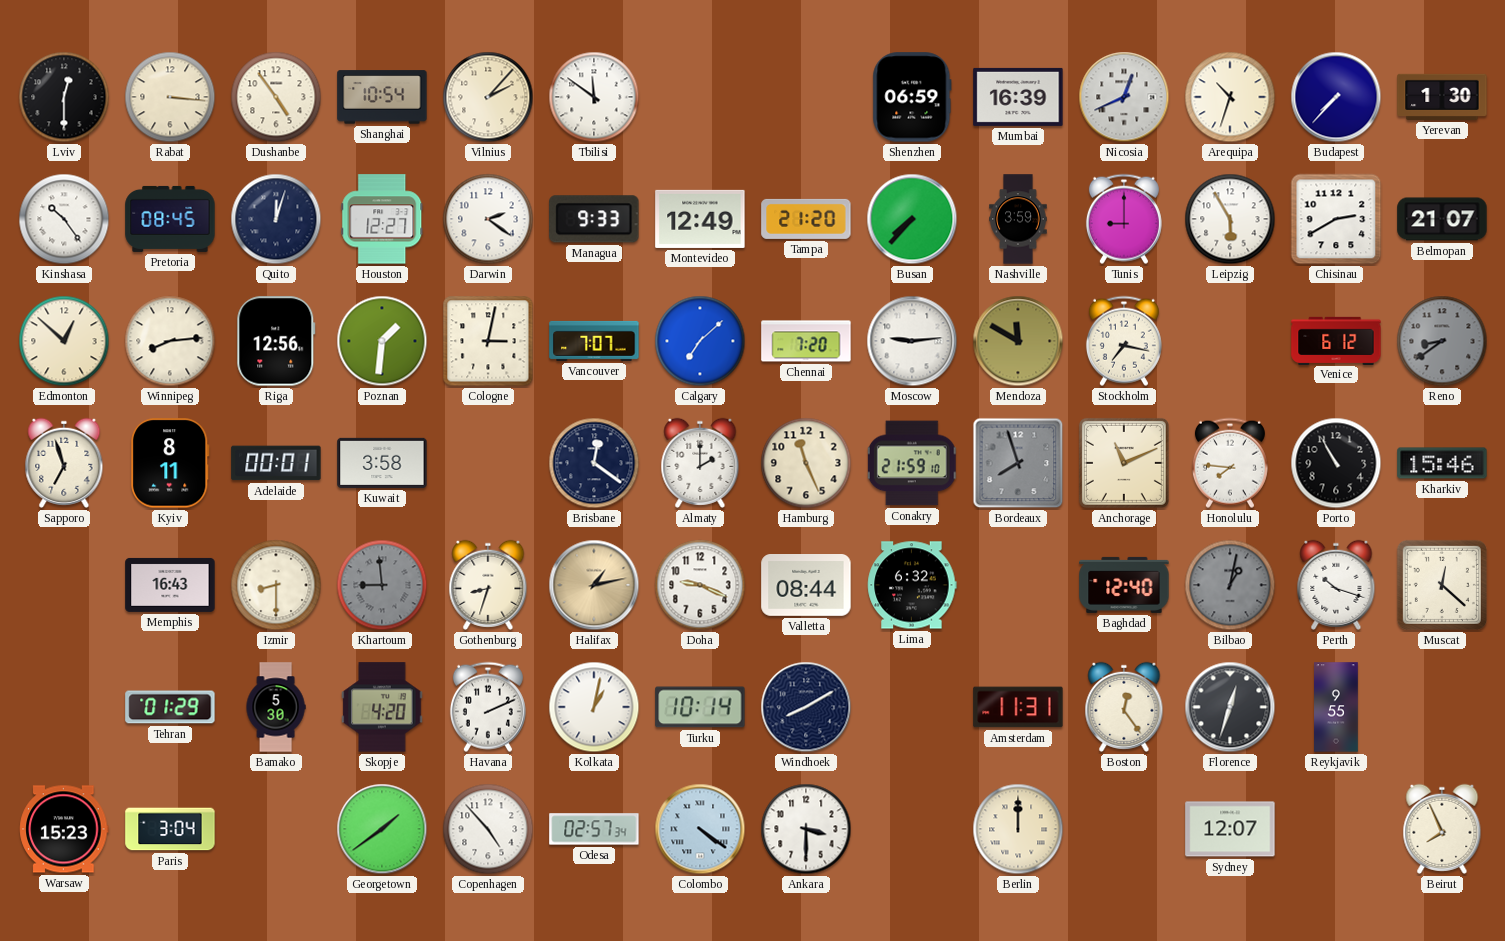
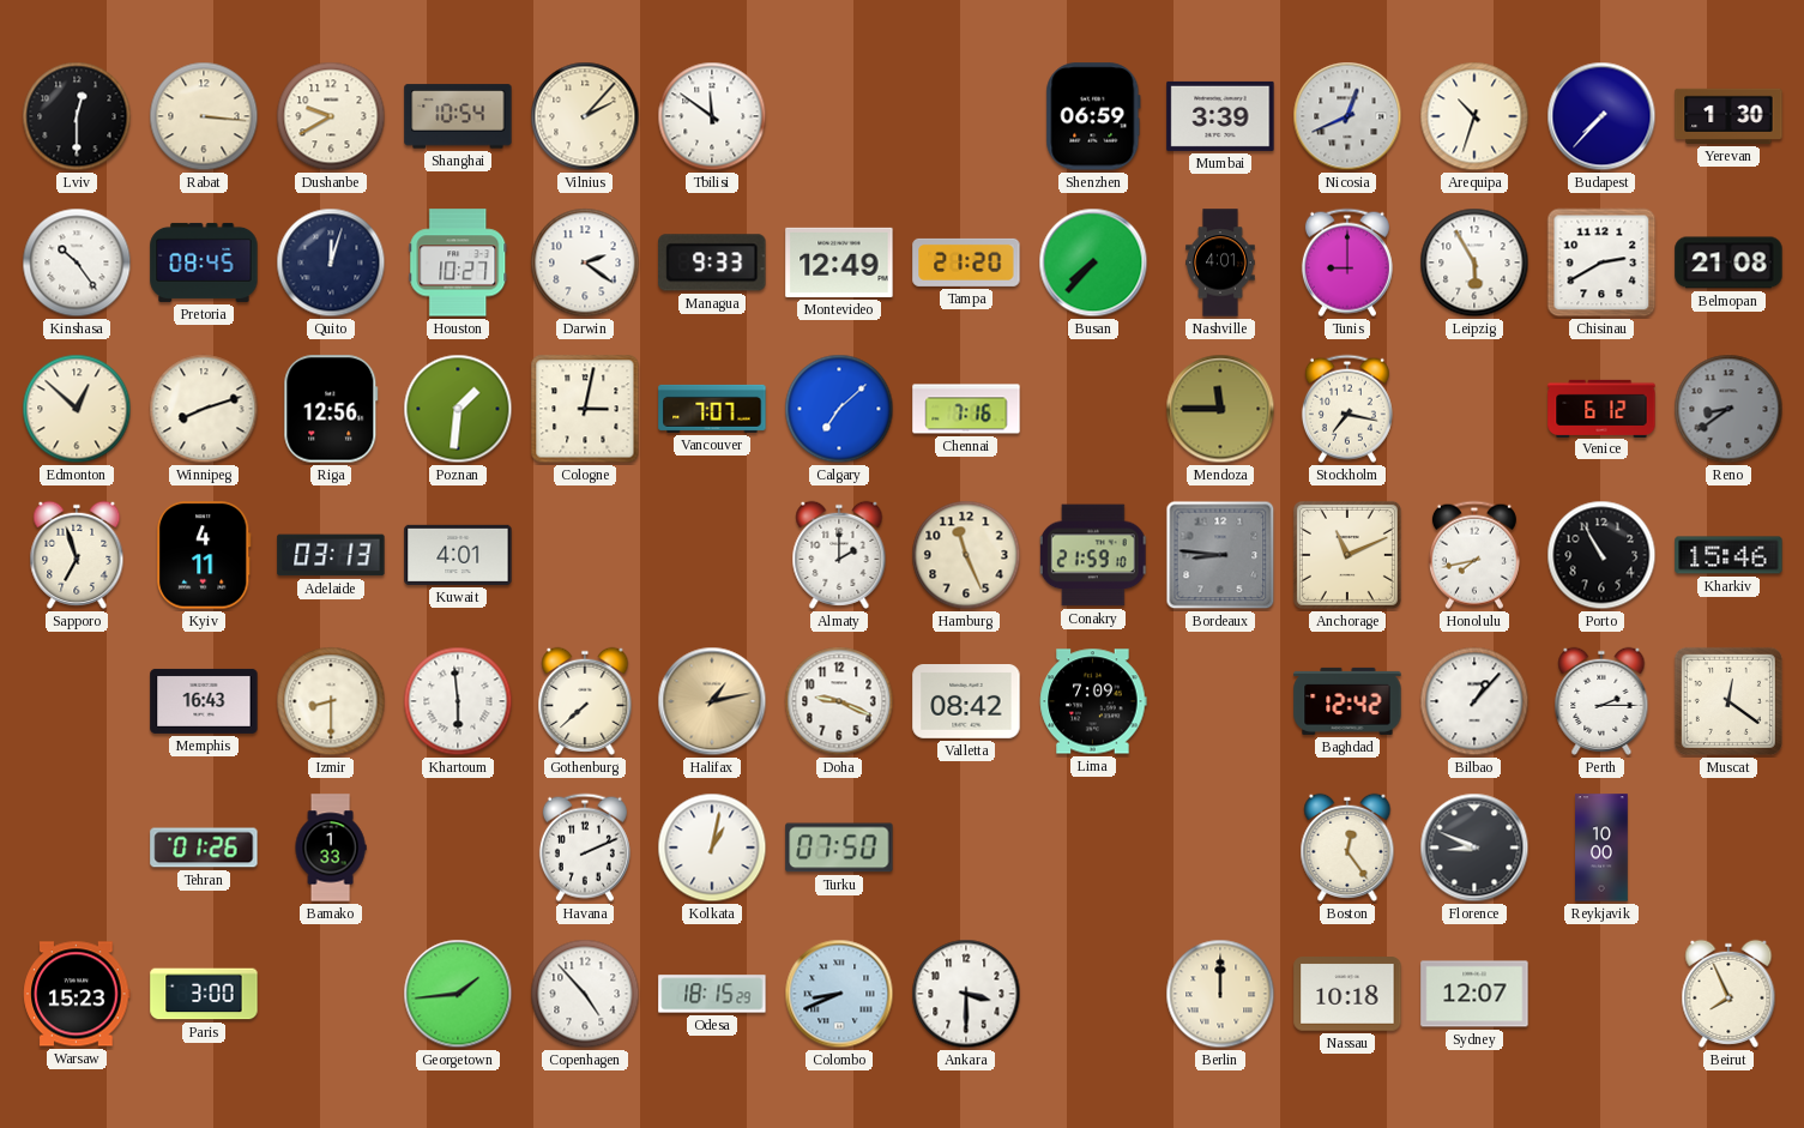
Dushanbe: 4:54 -> 9:40 (331, 116)
Mumbai: 16:39 -> 3:39 (1220, 116)
Houston: 12:27 -> 10:27 (458, 263)
Nashville: 3:59 -> 4:01 (1220, 263)
Belmopan: 21:07 -> 21:08 (1728, 263)
Winnipeg: 8:14 -> 8:12 (204, 409)
Chennai: 7:20 -> 7:16 (966, 409)
Moscow: 9:14 -> none (912, 341)
Mendoza: 11:50 -> 11:45 (1220, 409)
Kyiv: 8:11 -> 4:11 (205, 555)
Adelaide: 00:01 -> 03:13 (331, 555)
Kuwait: 3:58 -> 4:01 (458, 555)
Brisbane: 12:21 -> none (594, 463)
Bordeaux: 7:57 -> 8:46 (1220, 555)
Honolulu: 7:46 -> 7:43 (1474, 555)
Khartoum: 8:59 -> 5:59 (458, 701)
Khartoum dial: grey -> white (458, 701)
Gothenburg: 8:33 -> 7:38 (585, 701)
Valletta: 08:44 -> 08:42 (966, 702)
Lima: 6:32 -> 7:09 (1093, 701)
Baghdad: 12:40 -> 12:42 (1347, 701)
Bilbao: 1:02 -> 1:07 (1474, 701)
Bilbao dial: grey -> white (1474, 701)
Perth: 10:18 -> 2:15 (1601, 701)
Muscat: 12:22 -> 12:21 (1728, 701)
Tehran: 01:29 -> 01:26 (204, 847)
Bamako: 5:30 -> 1:33 (331, 847)
Skopje: 4:20 -> none (382, 707)
Turku: 10:14 -> 07:50 (839, 847)
Windhoek: 8:10 -> none (806, 707)
Amsterdam: 11:31 -> none (1018, 707)
Florence: 12:33 -> 8:49 (1474, 847)
Reykjavik: 9:55 -> 10:00 (1601, 847)
Paris: 3:04 -> 3:00 (204, 994)
Georgetown: 1:39 -> 1:44 (458, 994)
Odesa: 02:57 -> 18:15 (712, 994)
Colombo: 4:21 -> 8:41 (839, 994)
Nassau: none -> 10:18 (1347, 994)
